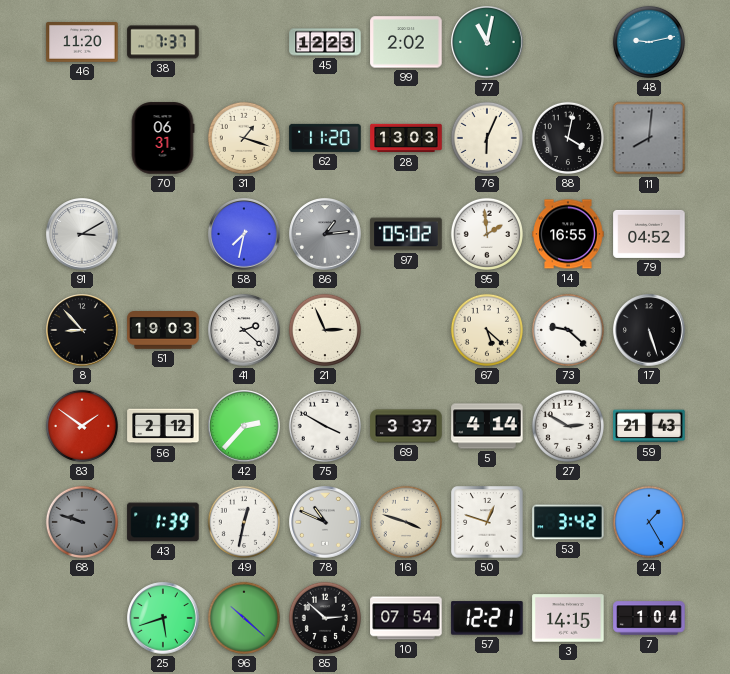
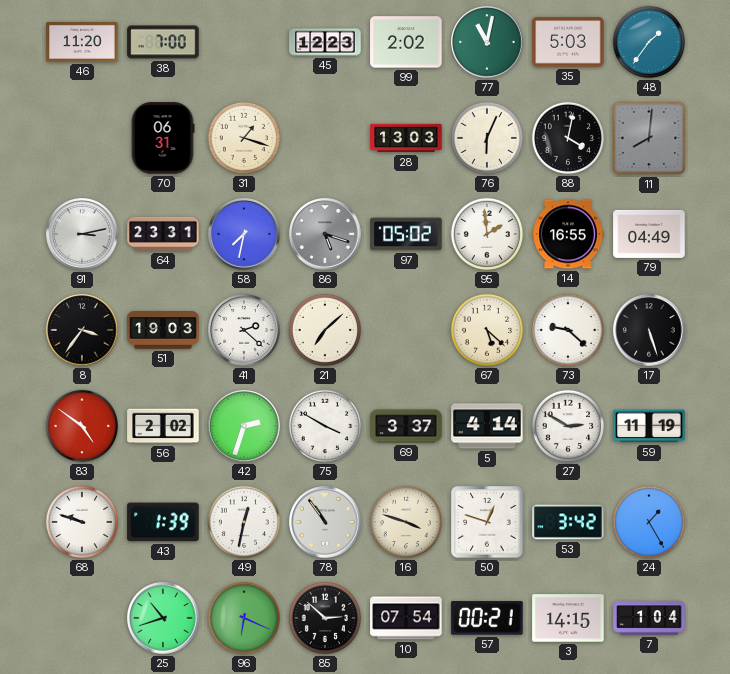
38: 7:37 -> 7:00 (163, 42)
35: none -> 5:03 (568, 42)
48: 9:13 -> 1:36 (649, 42)
62: 11:20 -> none (325, 138)
91: 3:10 -> 3:13 (82, 234)
64: none -> 23:31 (163, 234)
86: 1:14 -> 5:18 (325, 234)
79: 04:52 -> 04:49 (649, 234)
8: 8:53 -> 3:36 (82, 330)
21: 2:56 -> 7:08 (325, 330)
83: 1:51 -> 4:51 (82, 426)
56: 2:12 -> 2:02 (163, 426)
42: 2:37 -> 2:33 (244, 426)
59: 21:43 -> 11:19 (649, 426)
68 dial: grey -> white (82, 522)
78: 10:49 -> 10:54 (325, 522)
25: 5:42 -> 10:42 (163, 618)
96: 10:22 -> 6:19 (244, 618)
57: 12:21 -> 00:21 (487, 618)
